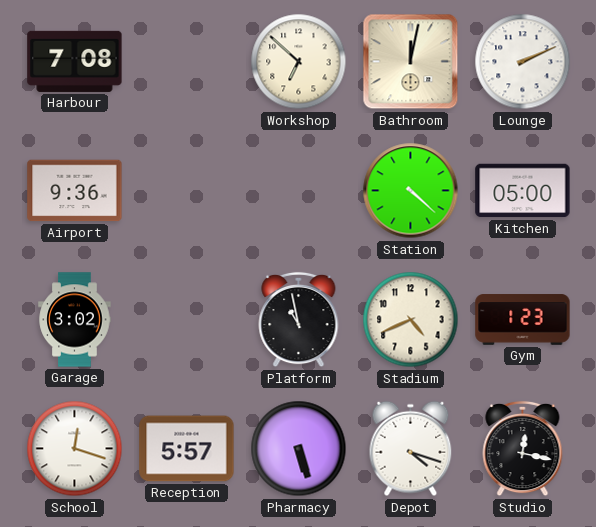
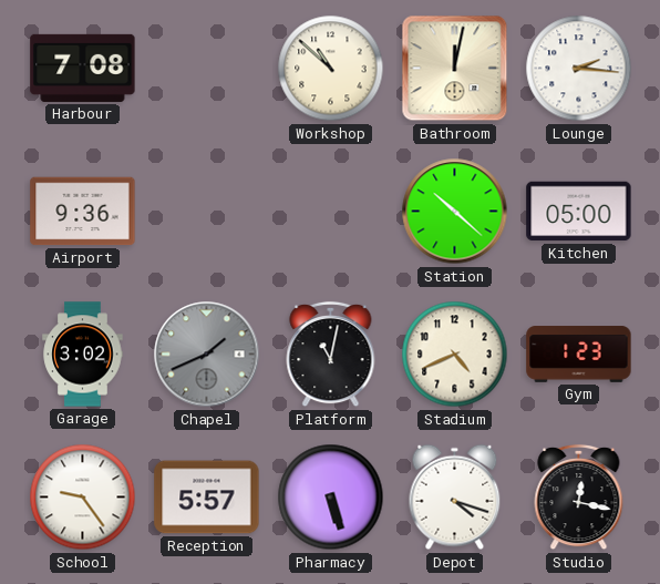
Workshop: 6:52 -> 10:52 (331, 69)
Lounge: 2:11 -> 2:16 (579, 69)
Station: 4:22 -> 10:22 (455, 212)
Chapel: none -> 1:41 (207, 355)
Platform: 10:58 -> 11:02 (331, 355)
School: 12:18 -> 9:24 (83, 498)
